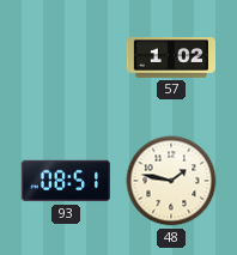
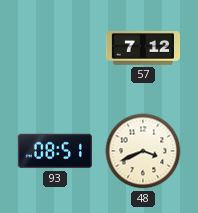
57: 1:02 -> 7:12 (142, 49)
48: 1:47 -> 3:41 (143, 151)
